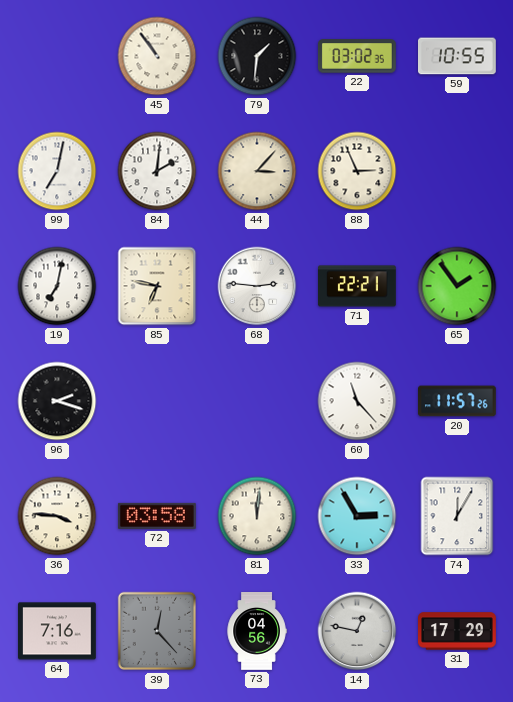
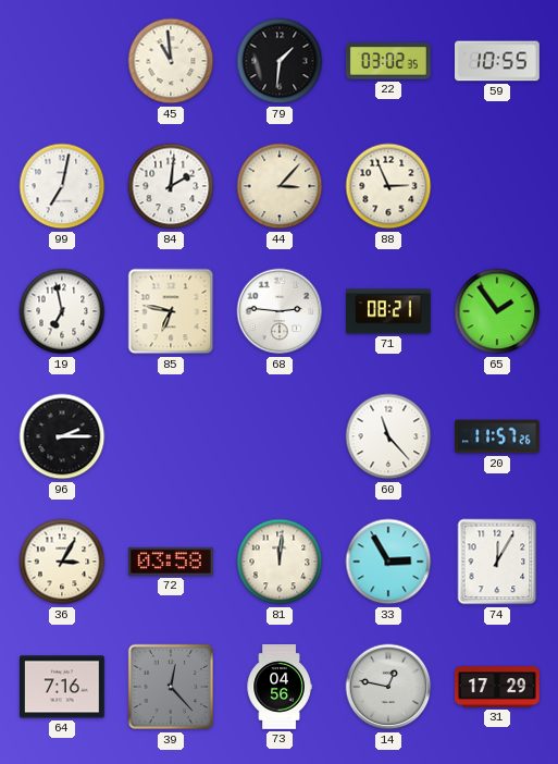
45: 10:54 -> 10:59 (171, 61)
19: 7:02 -> 6:58 (62, 311)
71: 22:21 -> 08:21 (389, 311)
96: 2:18 -> 2:15 (62, 436)
36: 3:46 -> 3:05 (62, 562)
